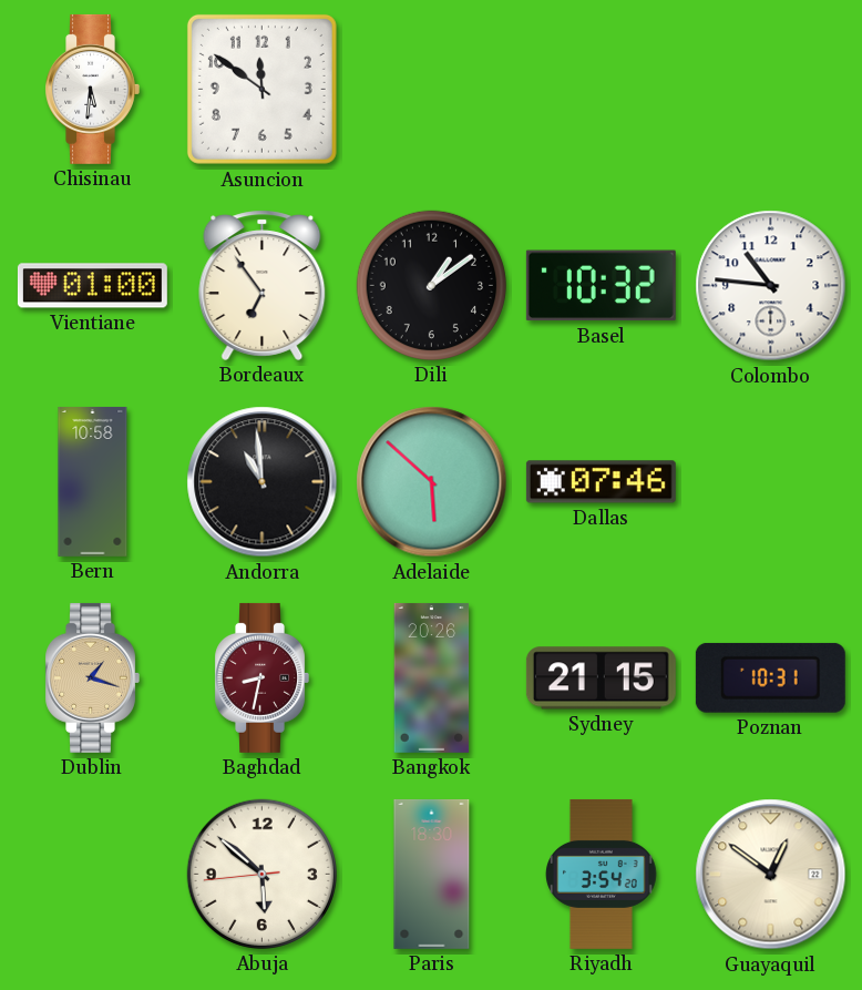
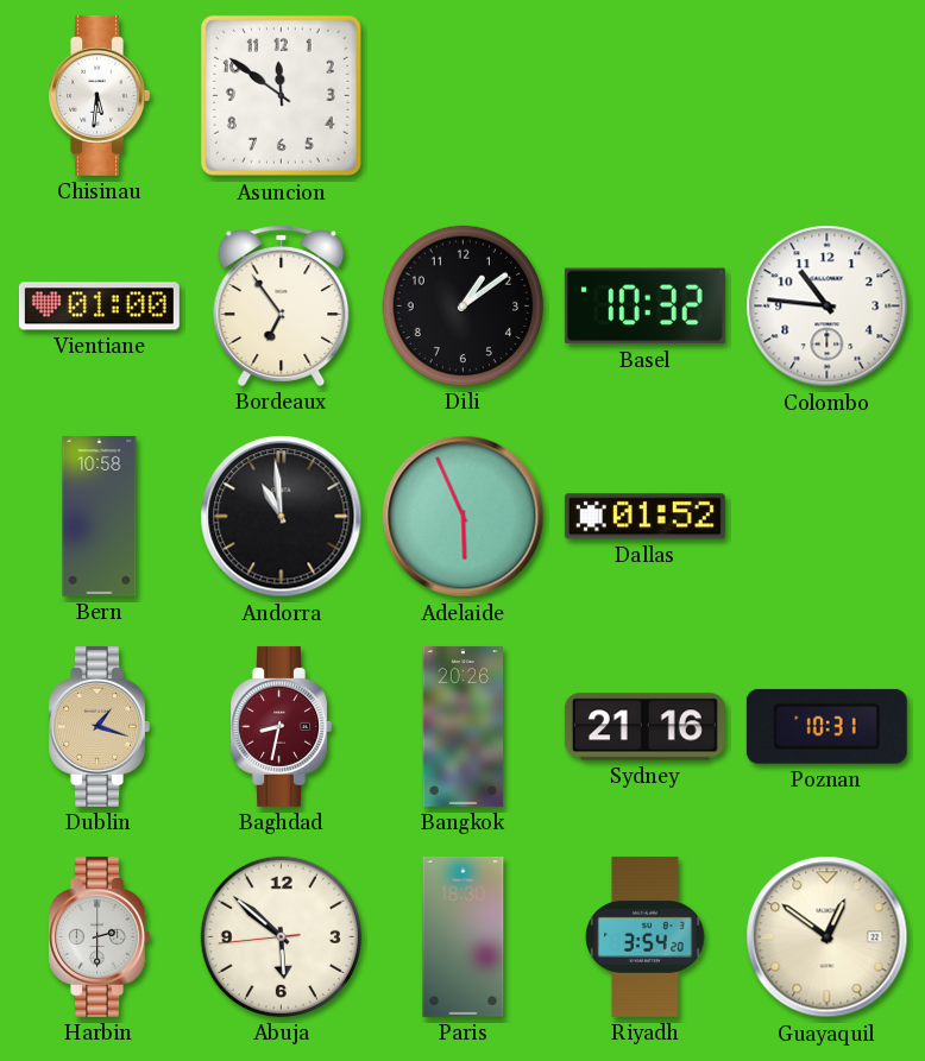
Adelaide: 5:52 -> 5:56 (464, 517)
Dallas: 07:46 -> 01:52 (644, 517)
Sydney: 21:15 -> 21:16 (644, 727)
Harbin: none -> 2:30 (99, 936)
